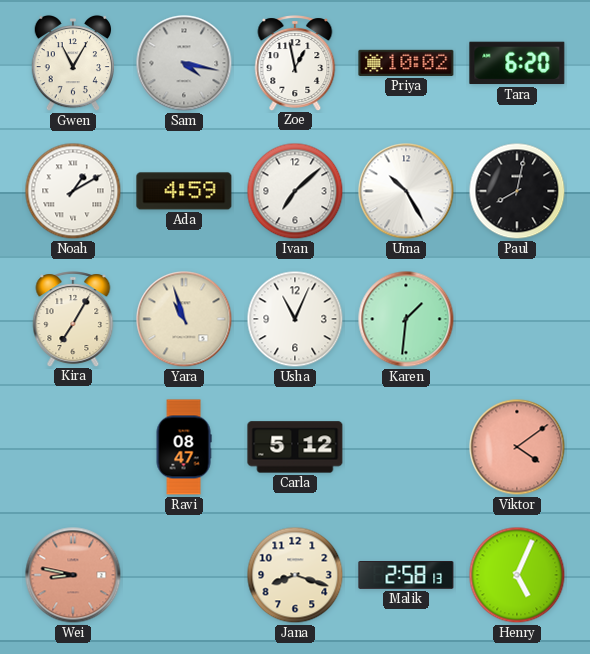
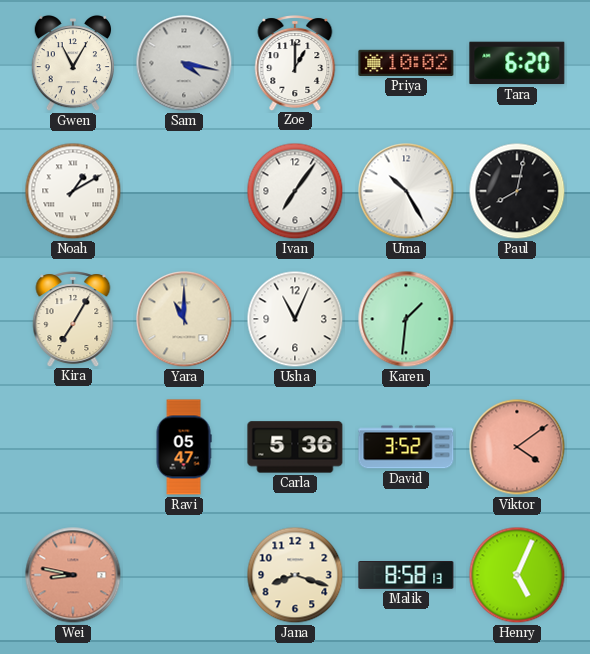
Zoe: 12:58 -> 1:00 (295, 63)
Ada: 4:59 -> none (184, 191)
Ivan: 7:08 -> 7:06 (295, 191)
Yara: 10:57 -> 11:00 (184, 319)
Ravi: 08:47 -> 05:47 (184, 447)
Carla: 5:12 -> 5:36 (295, 447)
David: none -> 3:52 (406, 447)
Malik: 2:58 -> 8:58 (406, 576)
